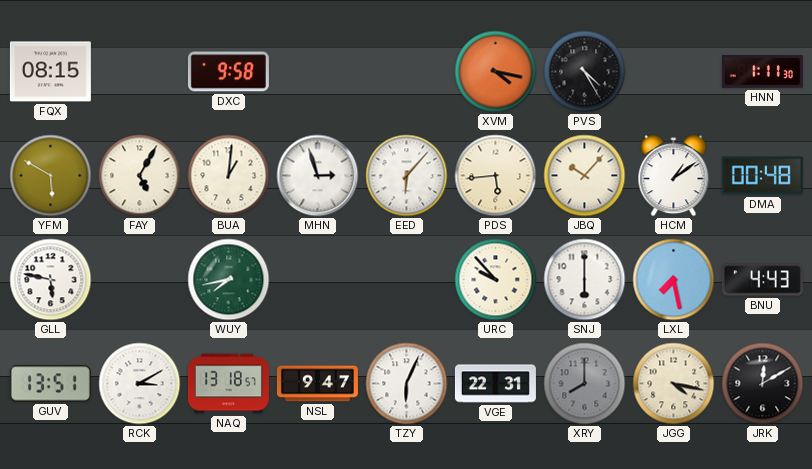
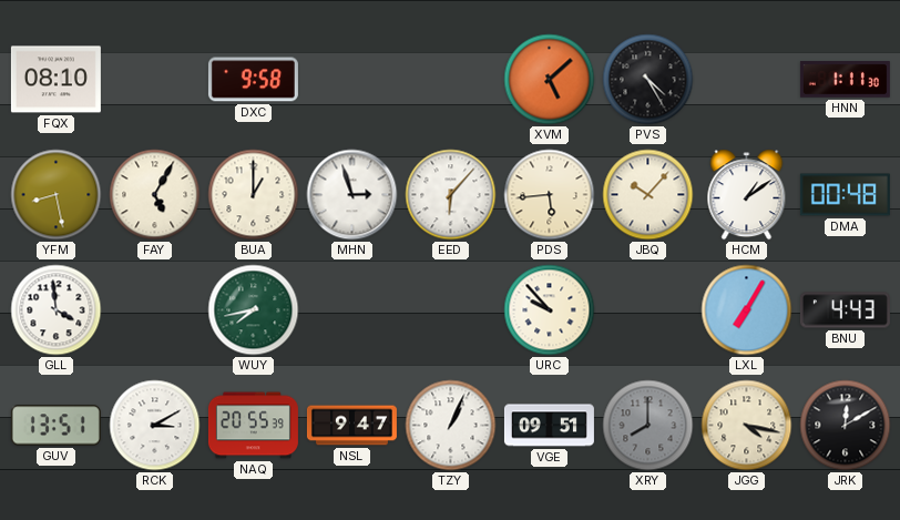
FQX: 08:15 -> 08:10 (55, 80)
XVM: 4:17 -> 5:08 (550, 80)
YFM: 5:50 -> 8:28 (57, 195)
BUA: 1:01 -> 1:00 (254, 195)
GLL: 5:47 -> 3:59 (57, 310)
SNJ: 6:00 -> none (585, 280)
LXL: 7:28 -> 7:05 (747, 310)
NAQ: 13:18 -> 20:55 (253, 426)
TZY: 6:04 -> 1:04 (451, 426)
VGE: 22:31 -> 09:51 (549, 426)
